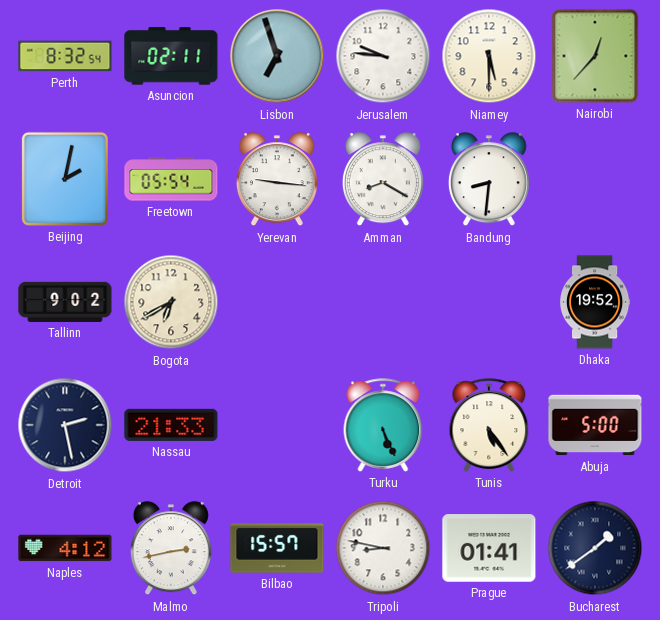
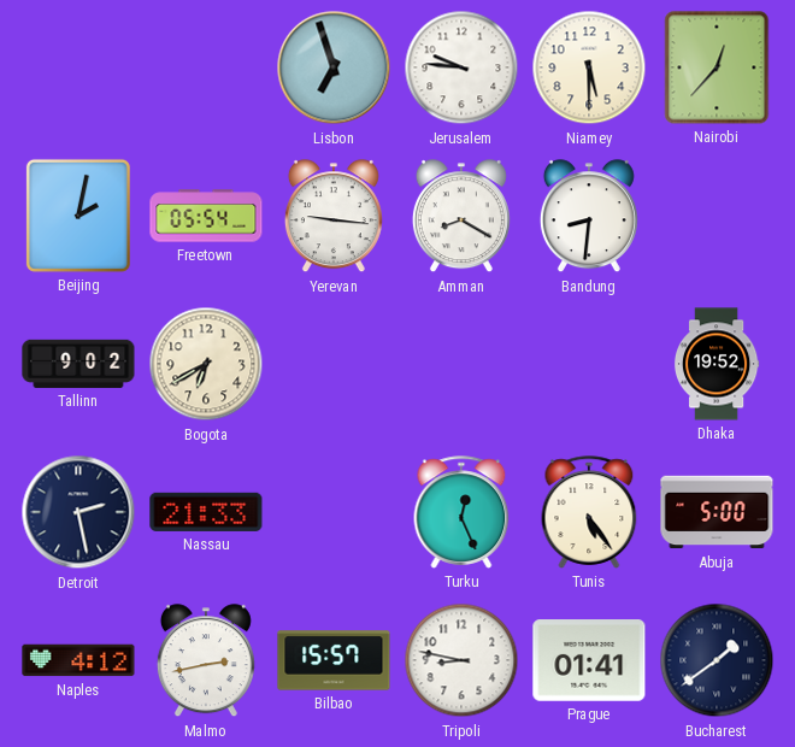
Perth: 8:32 -> none (65, 56)
Asuncion: 02:11 -> none (171, 56)
Turku: 5:26 -> 12:26 (461, 512)
